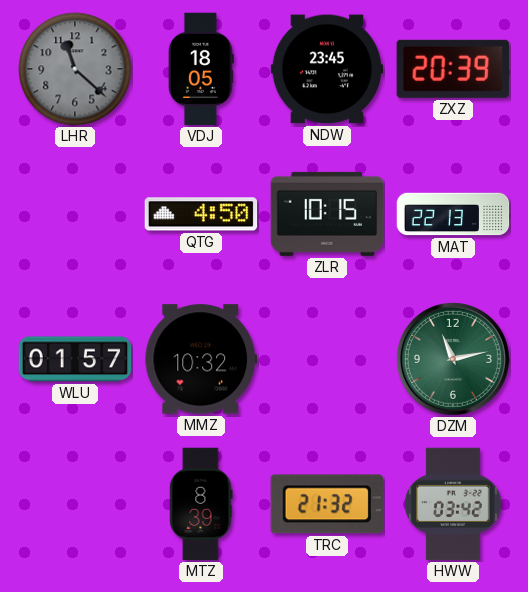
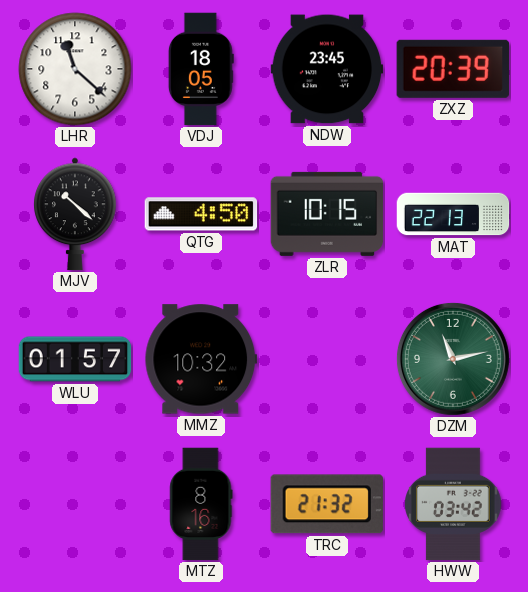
LHR dial: grey -> white (75, 69)
MJV: none -> 10:22 (75, 214)
MTZ: 8:39 -> 8:16 (201, 504)
